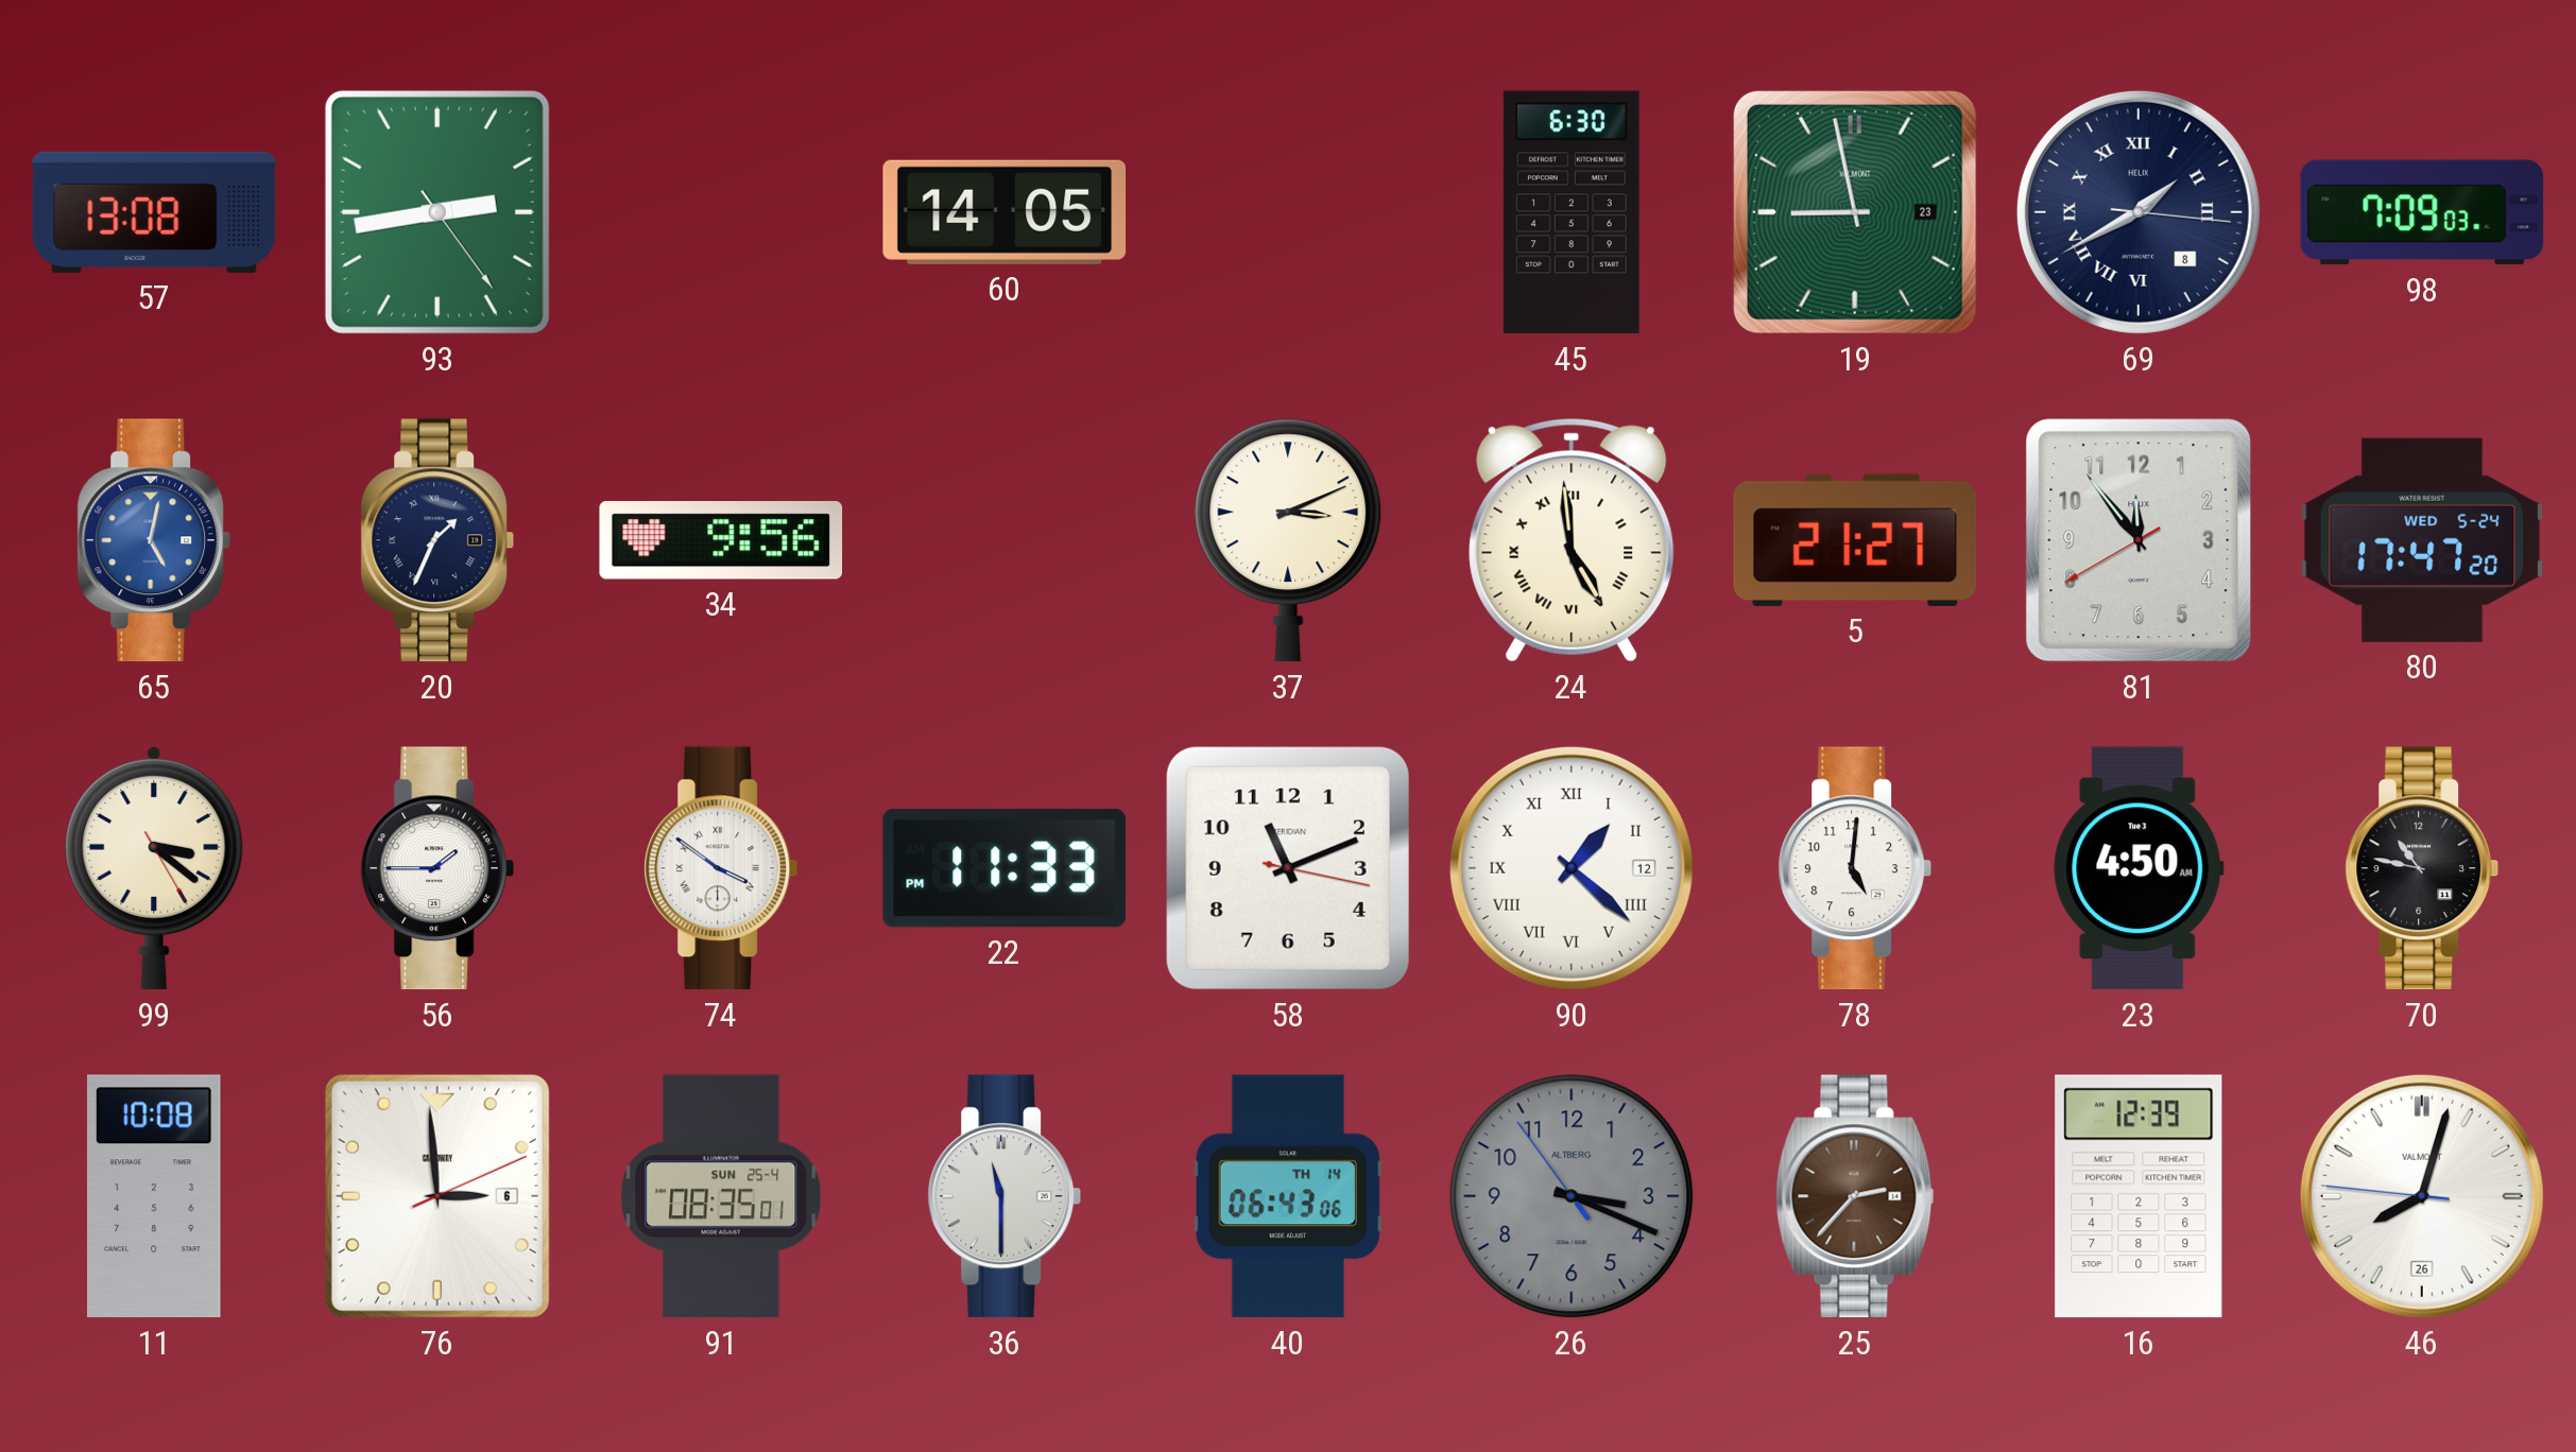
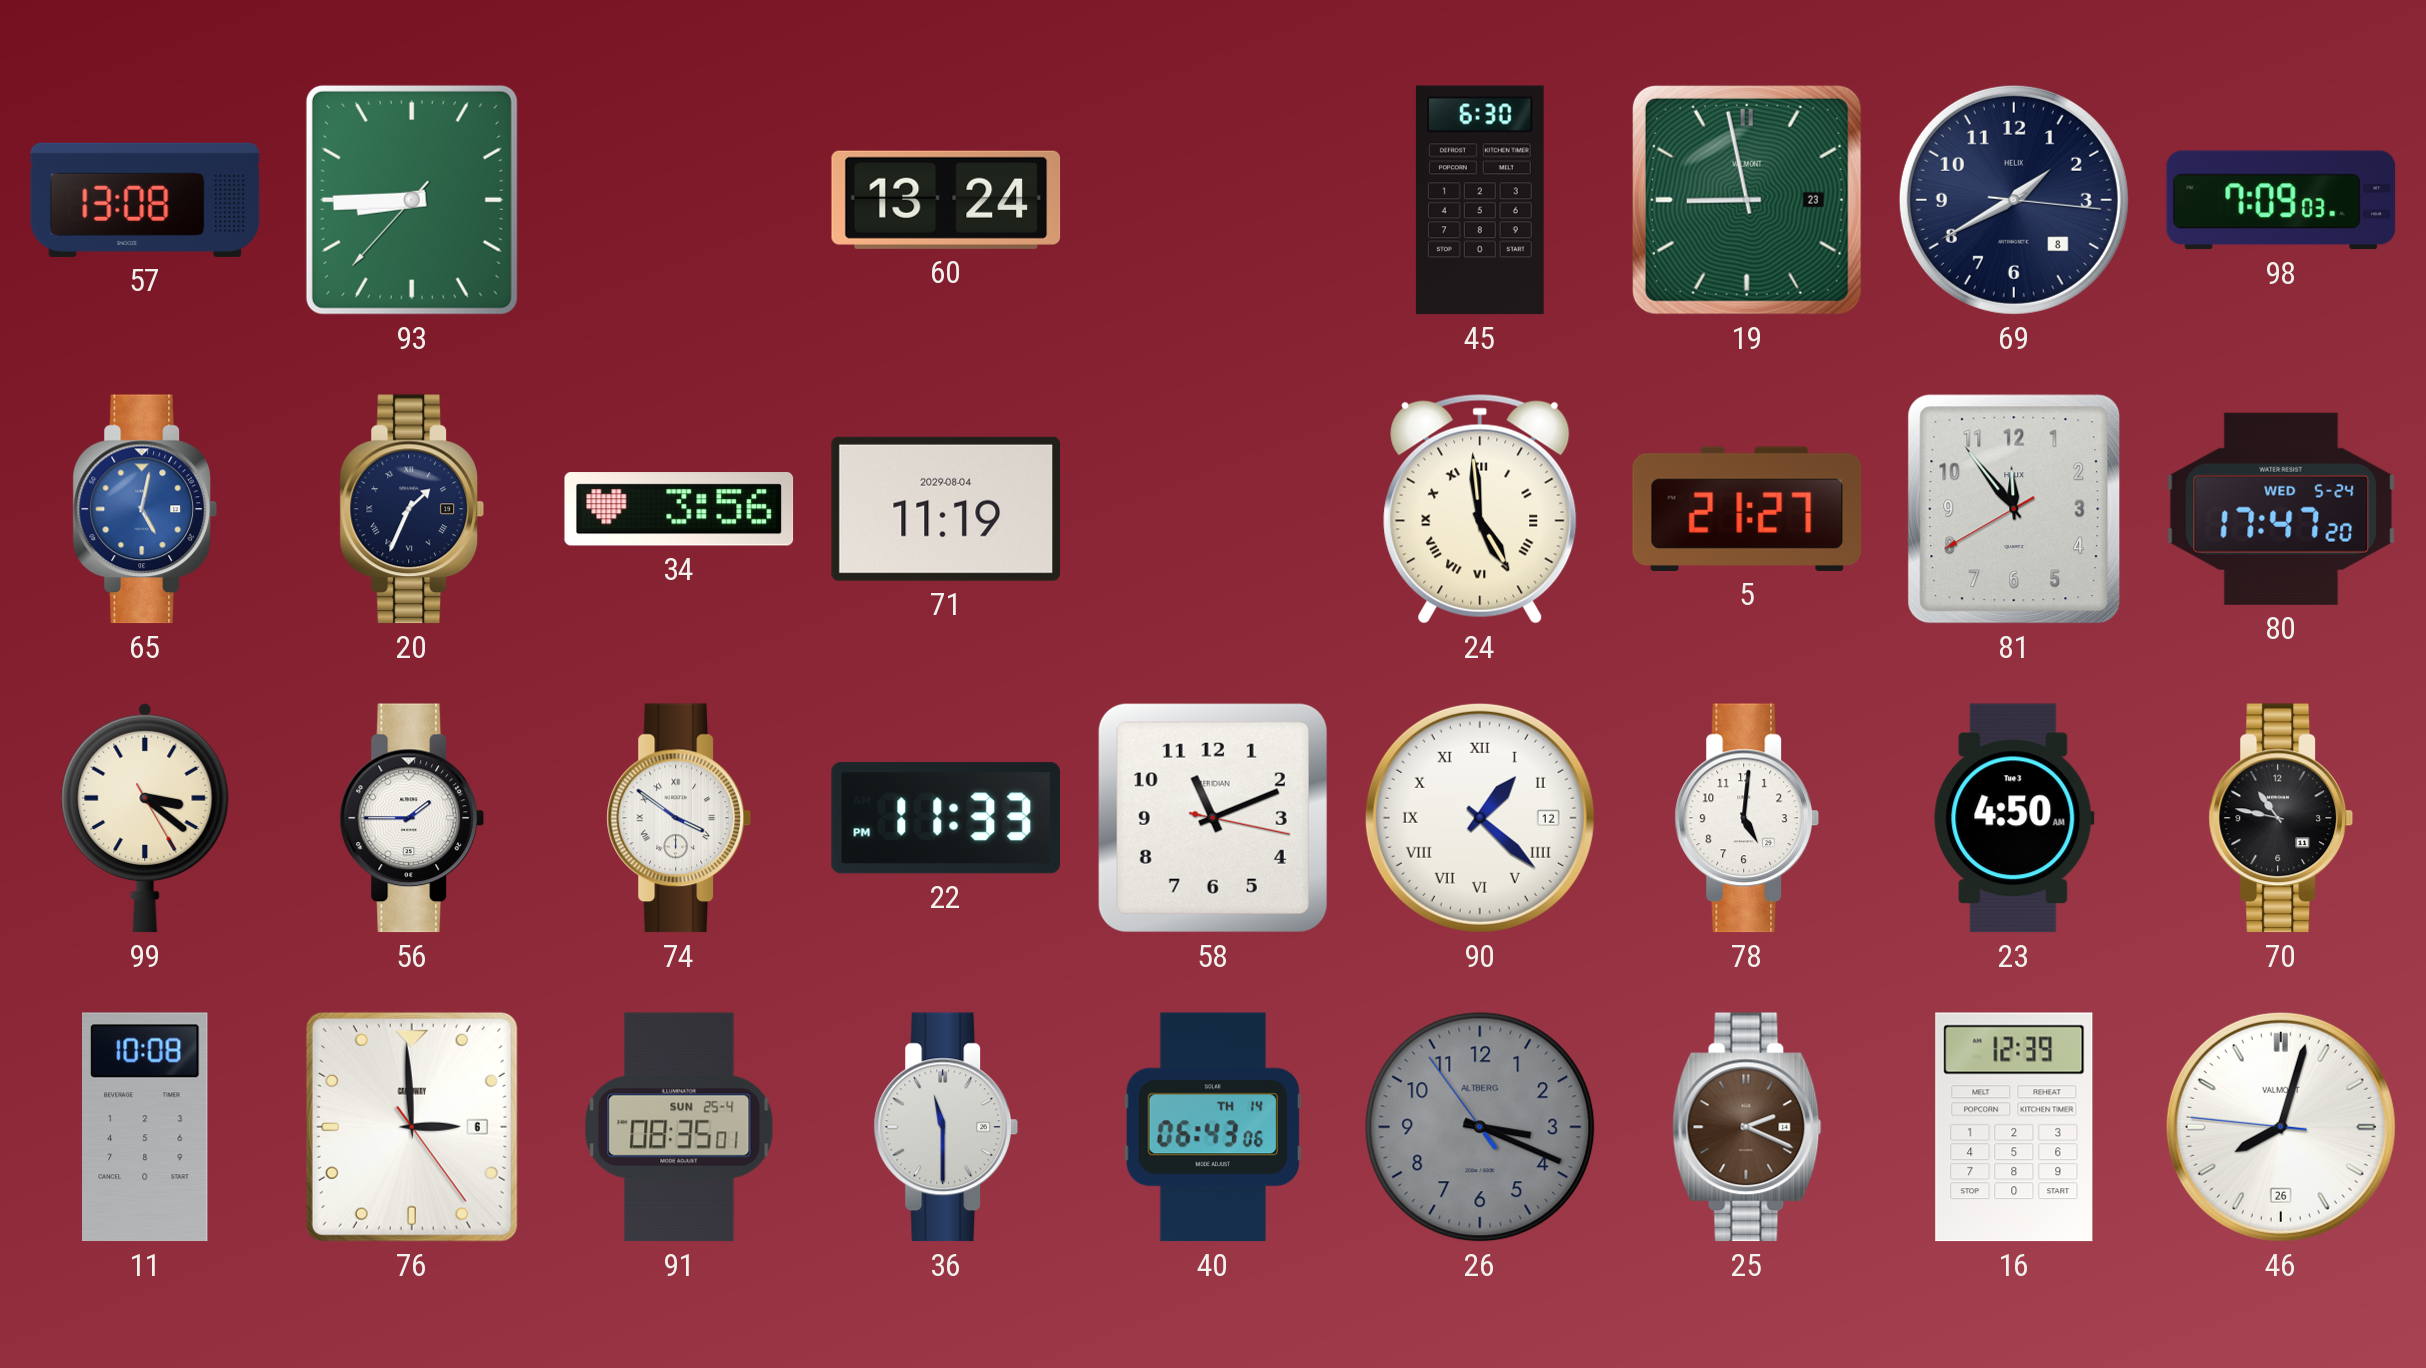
93: 2:43 -> 8:44 (412, 200)
60: 14:05 -> 13:24 (946, 200)
69 numerals: Roman -> Arabic (2014, 200)
34: 9:56 -> 3:56 (679, 509)
71: none -> 11:19 (945, 509)
37: 3:11 -> none (1288, 540)
76: 2:59:11 -> 2:59:24 (412, 1127)
25: 2:37 -> 2:19 (1747, 1127)
